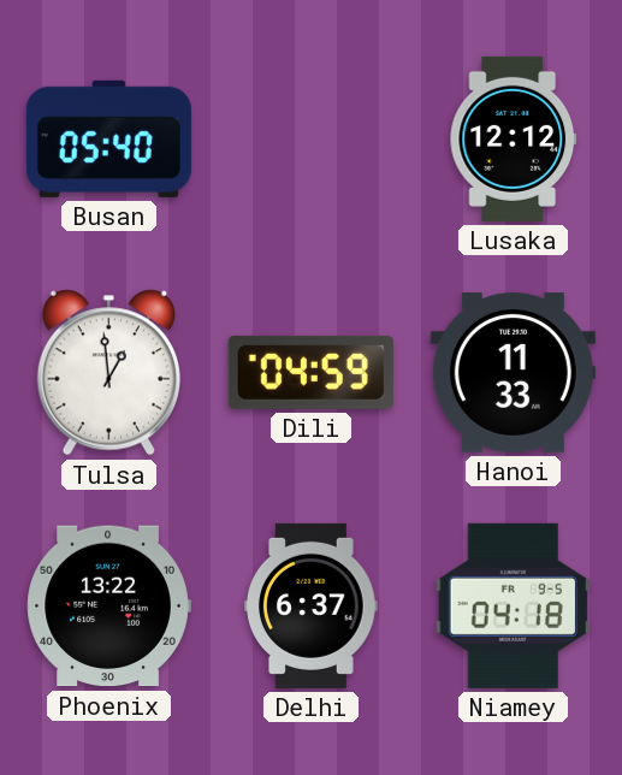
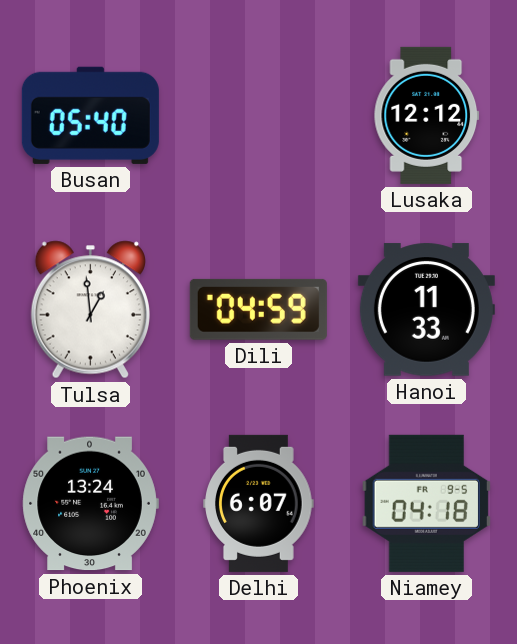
Phoenix: 13:22 -> 13:24 (90, 504)
Delhi: 6:37 -> 6:07 (259, 503)
